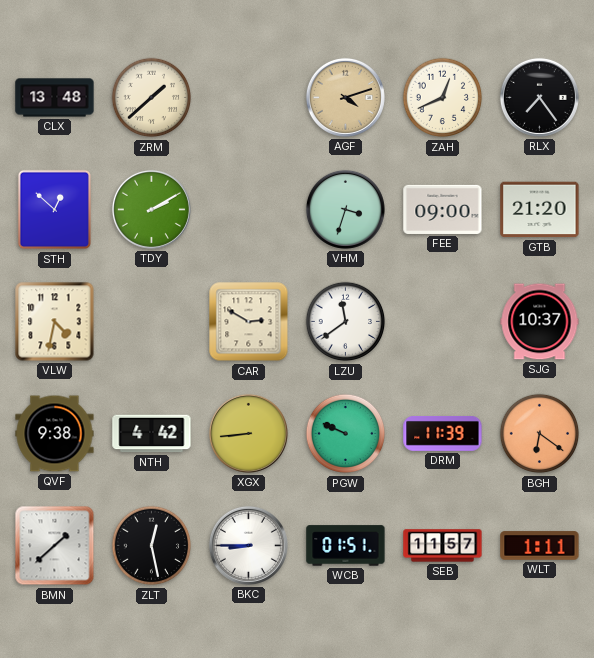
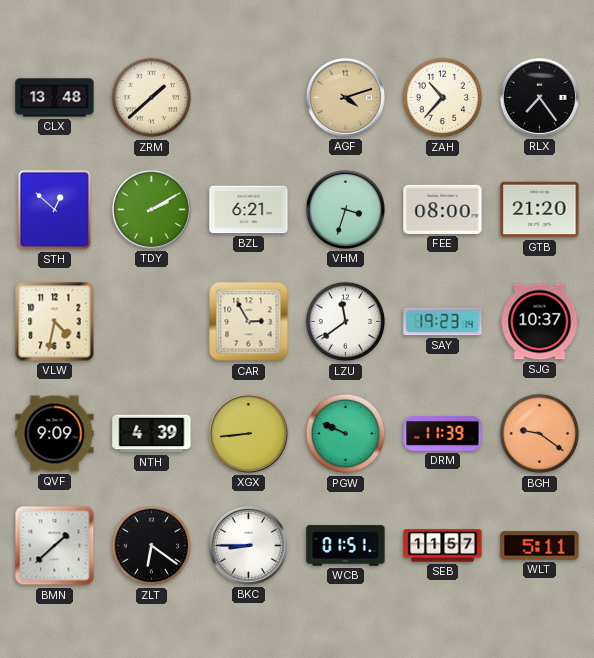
ZAH: 12:41 -> 10:37 (443, 98)
BZL: none -> 6:21 (249, 210)
FEE: 09:00 -> 08:00 (443, 209)
CAR: 2:50 -> 2:55 (249, 322)
SAY: none -> 19:23 (443, 322)
QVF: 9:38 -> 9:09 (55, 434)
NTH: 4:42 -> 4:39 (152, 434)
BGH: 6:21 -> 9:21 (540, 434)
ZLT: 12:28 -> 6:21 (152, 546)
WLT: 1:11 -> 5:11 (540, 546)
